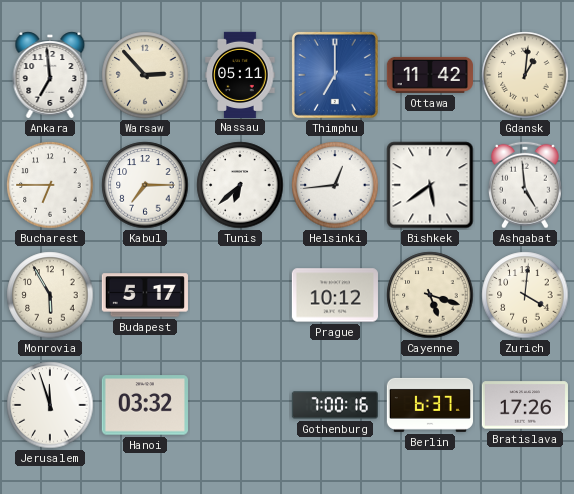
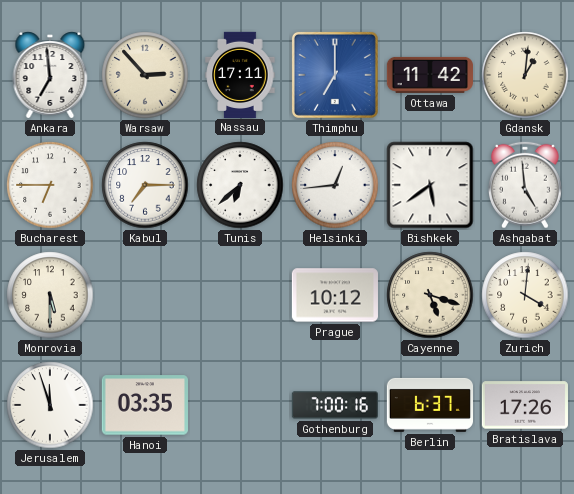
Nassau: 05:11 -> 17:11 (240, 74)
Monrovia: 5:55 -> 5:30 (50, 295)
Budapest: 5:17 -> none (144, 295)
Hanoi: 03:32 -> 03:35 (145, 405)
